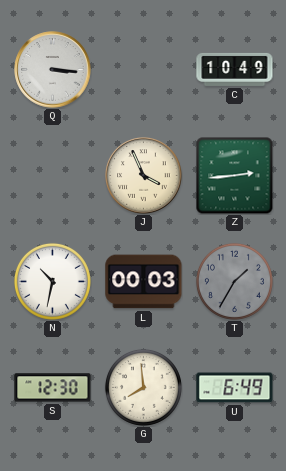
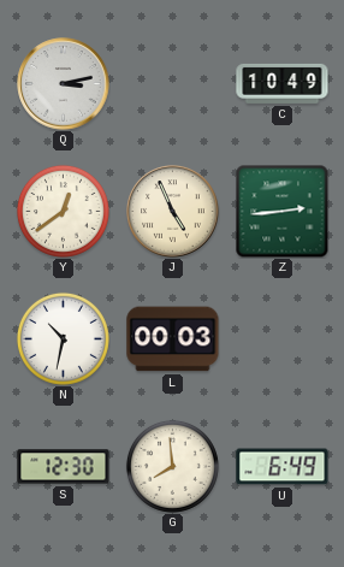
Q: 3:16 -> 3:13 (64, 84)
Y: none -> 12:39 (63, 211)
J: 3:56 -> 4:56 (173, 212)
T: 1:35 -> none (234, 281)
